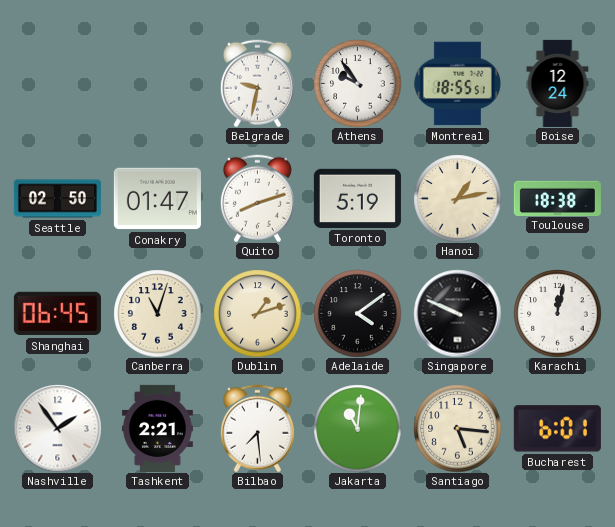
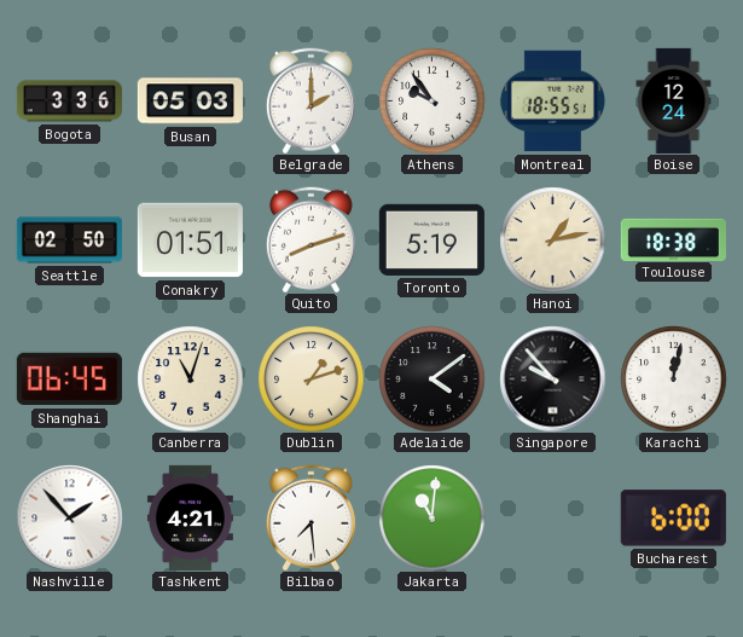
Bogota: none -> 3:36 (69, 102)
Busan: none -> 05:03 (190, 102)
Belgrade: 9:32 -> 2:00 (310, 100)
Conakry: 01:47 -> 01:51 (190, 241)
Singapore: 9:49 -> 9:53 (552, 378)
Nashville: 1:54 -> 1:53 (69, 517)
Tashkent: 2:21 -> 4:21 (190, 517)
Santiago: 5:16 -> none (457, 428)
Bucharest: 6:01 -> 6:00 (673, 519)
